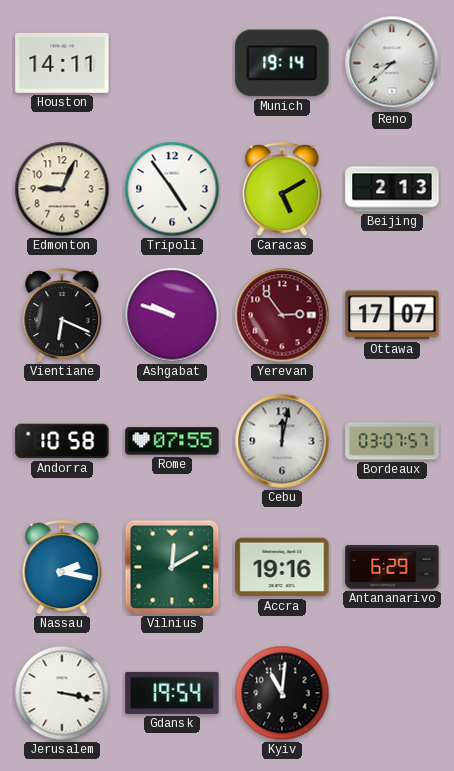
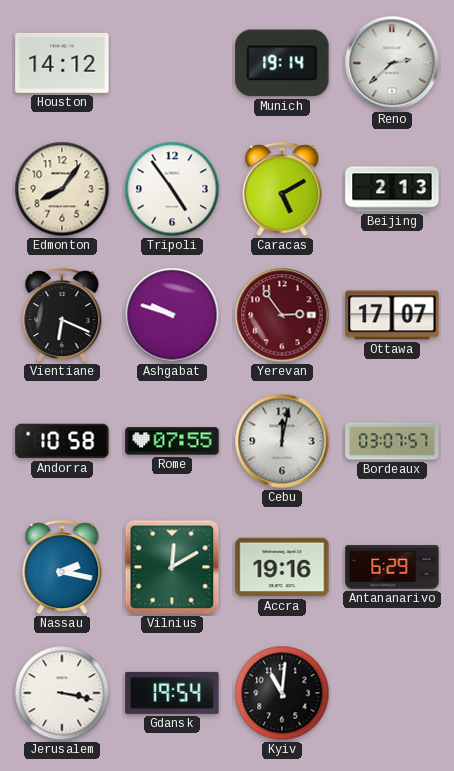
Houston: 14:11 -> 14:12 (62, 63)
Reno: 8:38 -> 2:38 (392, 63)
Edmonton: 9:04 -> 8:06 (62, 189)
